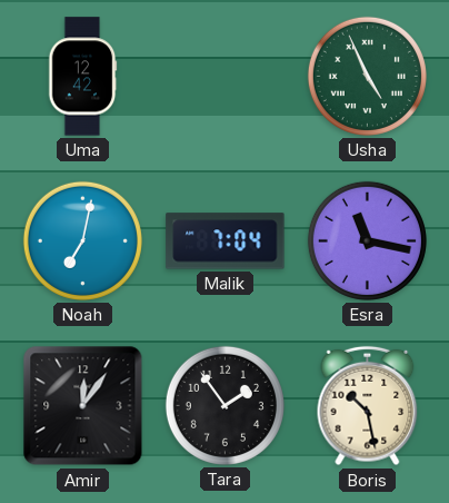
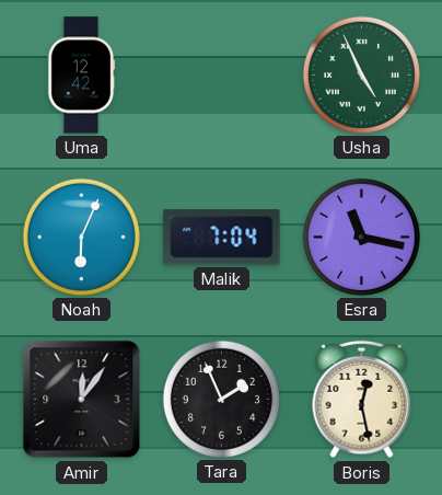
Noah: 7:02 -> 6:04 (81, 237)
Tara: 1:54 -> 1:56 (221, 399)
Boris: 10:28 -> 12:28 (362, 400)
